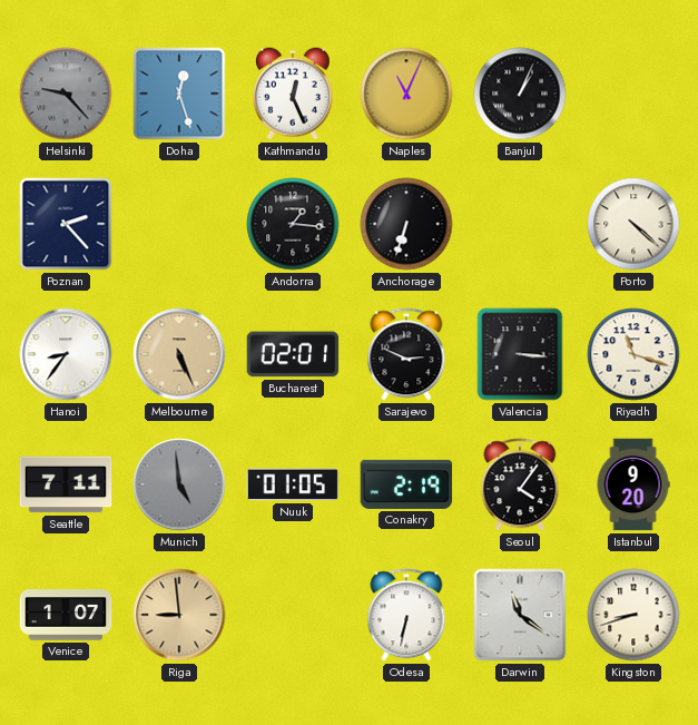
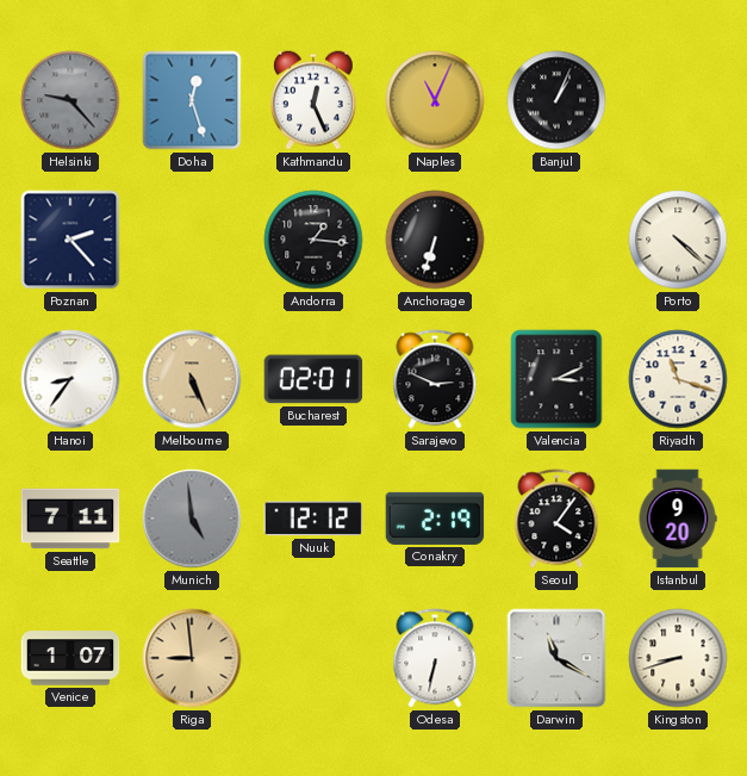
Valencia: 3:16 -> 3:11 (556, 379)
Nuuk: 01:05 -> 12:12 (313, 519)
Darwin: 11:21 -> 11:20 (556, 658)
